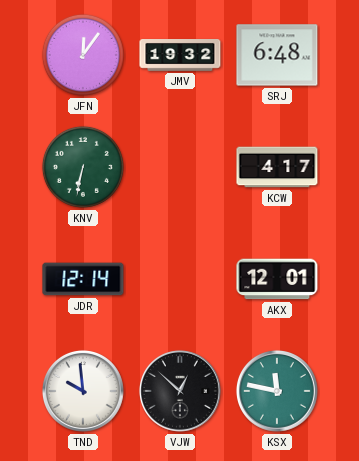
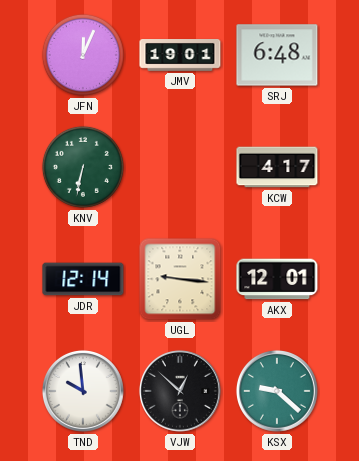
JFN: 12:06 -> 12:04 (83, 55)
JMV: 19:32 -> 19:01 (180, 56)
UGL: none -> 9:16 (180, 279)
KSX: 11:47 -> 9:22 (277, 391)
